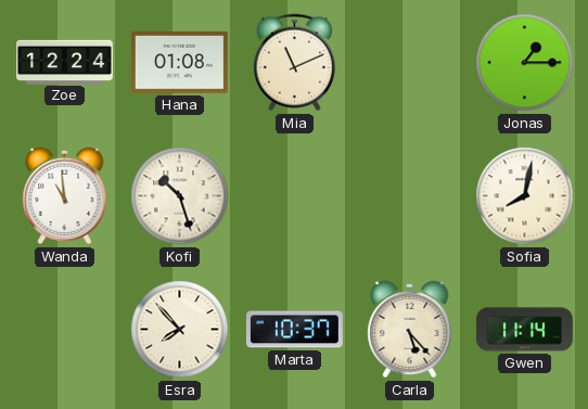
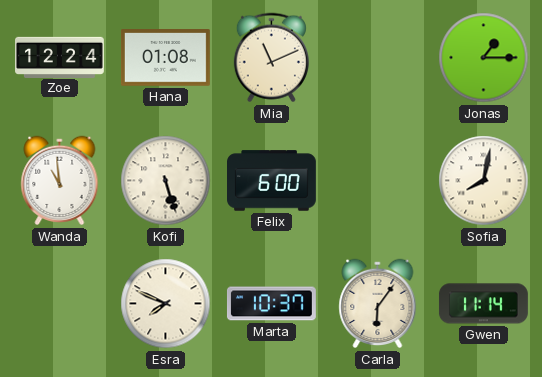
Kofi: 10:27 -> 5:27 (166, 181)
Felix: none -> 6:00 (272, 181)
Esra: 7:53 -> 7:49 (166, 304)
Carla: 5:23 -> 6:06 (378, 304)
